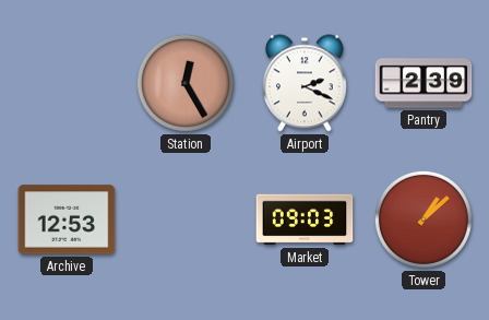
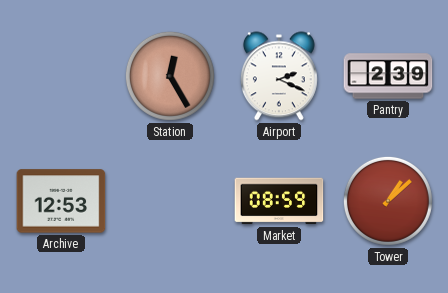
Market: 09:03 -> 08:59 (279, 201)
